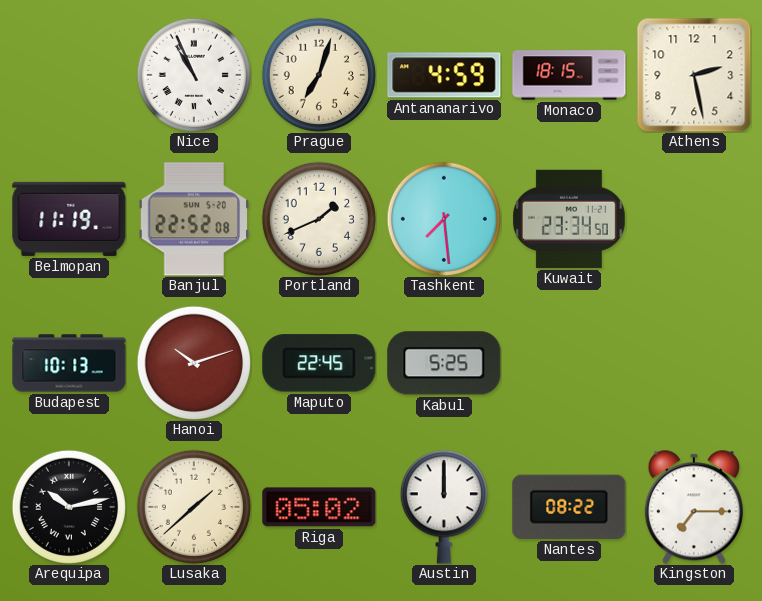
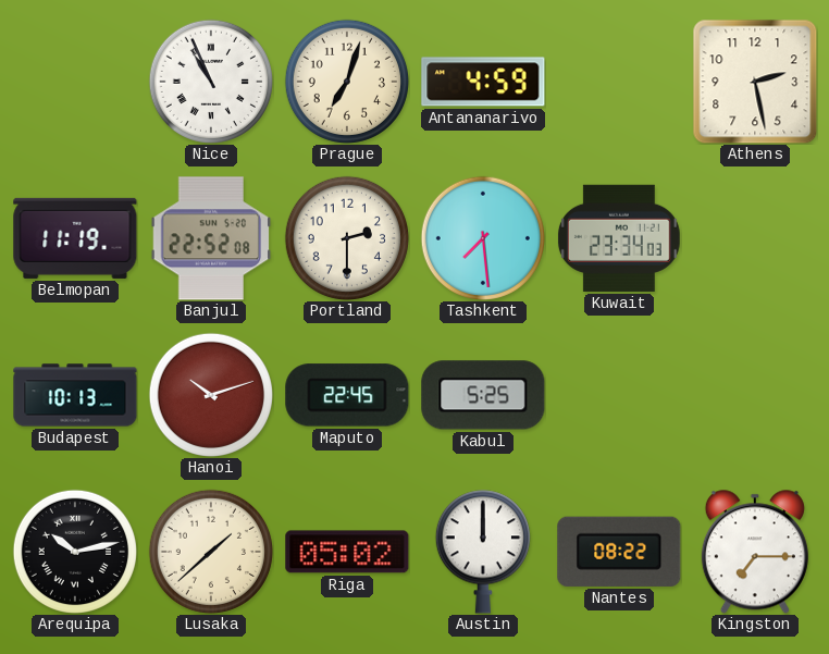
Monaco: 18:15 -> none (569, 75)
Portland: 1:41 -> 2:30 (347, 238)
Kuwait: 23:34:50 -> 23:34:03 (619, 238)
